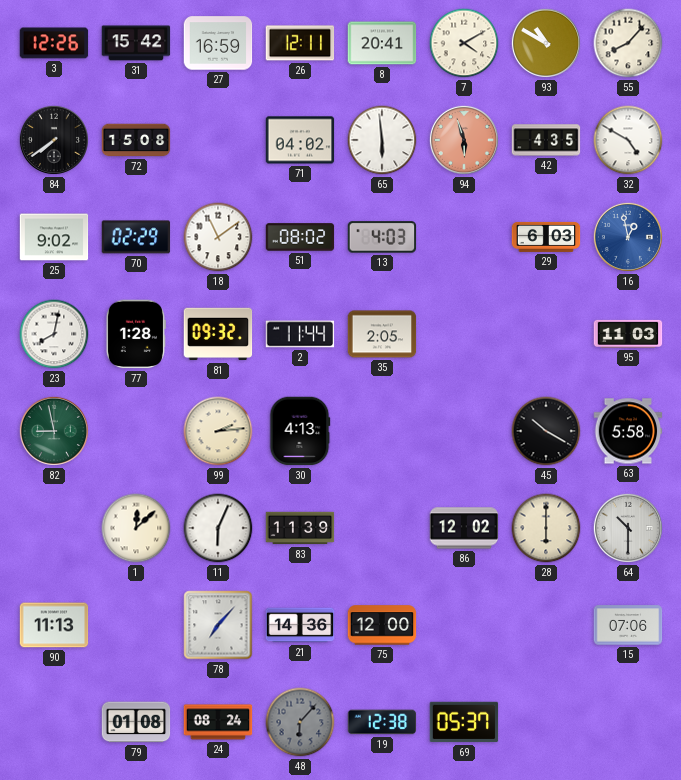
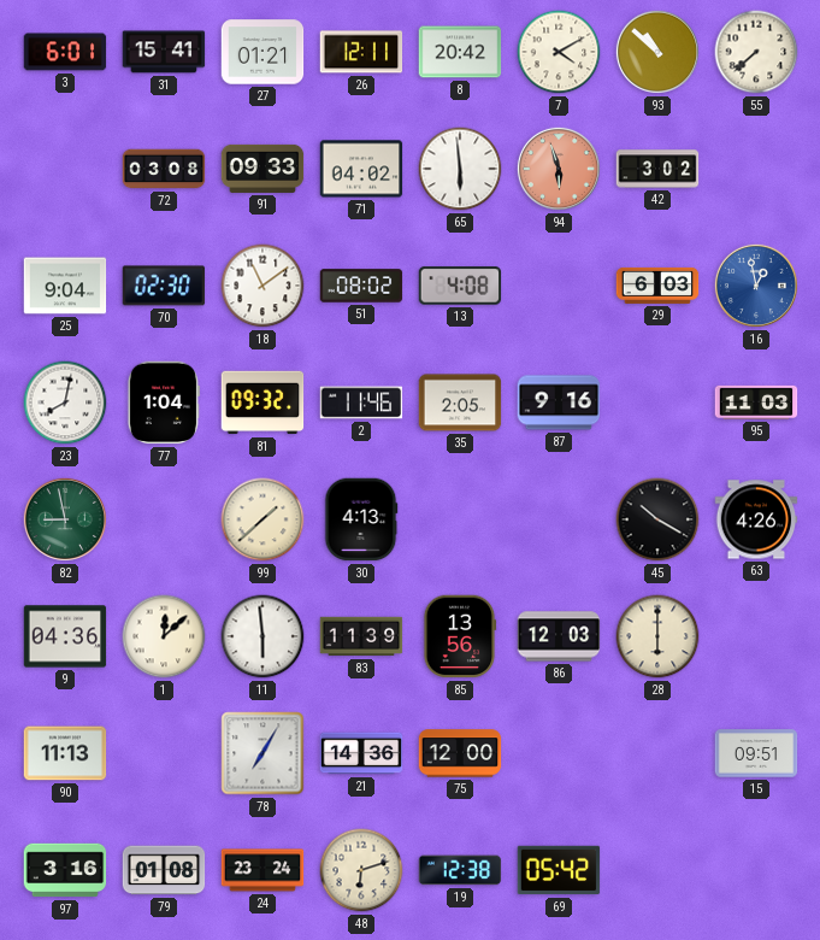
3: 12:26 -> 6:01 (65, 52)
31: 15:42 -> 15:41 (164, 52)
27: 16:59 -> 01:21 (262, 52)
8: 20:41 -> 20:42 (460, 52)
93: 10:50 -> 10:52 (657, 52)
55: 8:07 -> 7:38 (756, 52)
84: 7:39 -> none (54, 140)
72: 15:08 -> 03:08 (164, 169)
91: none -> 09:33 (262, 169)
42: 4:35 -> 3:02 (657, 169)
32: 4:50 -> none (628, 140)
25: 9:02 -> 9:04 (65, 286)
70: 02:29 -> 02:30 (164, 286)
13: 4:03 -> 4:08 (460, 286)
77: 1:28 -> 1:04 (164, 403)
2: 11:44 -> 11:46 (361, 403)
87: none -> 9:16 (559, 403)
99: 2:14 -> 1:38 (262, 519)
63: 5:58 -> 4:26 (756, 519)
9: none -> 04:36 (65, 636)
11: 6:04 -> 5:59 (262, 636)
85: none -> 13:56 (460, 636)
86: 12:02 -> 12:03 (559, 636)
64: 10:30 -> none (628, 528)
78: 7:07 -> 7:05 (262, 753)
15: 07:06 -> 09:51 (756, 753)
97: none -> 3:16 (65, 870)
24: 08:24 -> 23:24 (262, 870)
48: 6:07 -> 6:12 (361, 870)
48 dial: grey -> cream (361, 870)
69: 05:37 -> 05:42 (559, 870)
